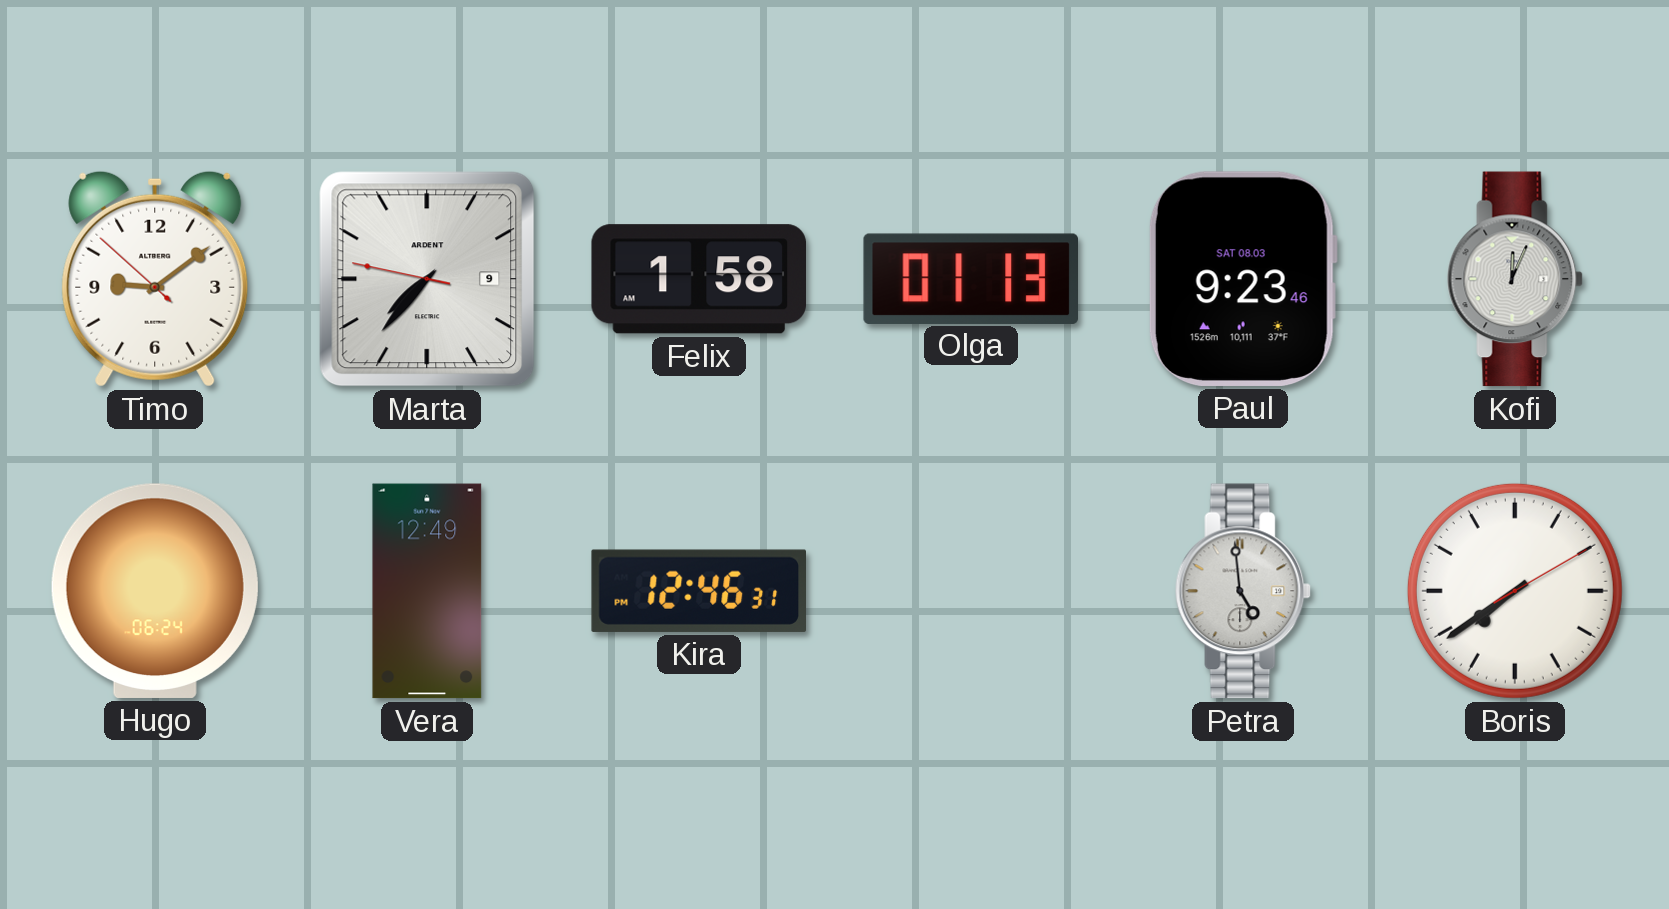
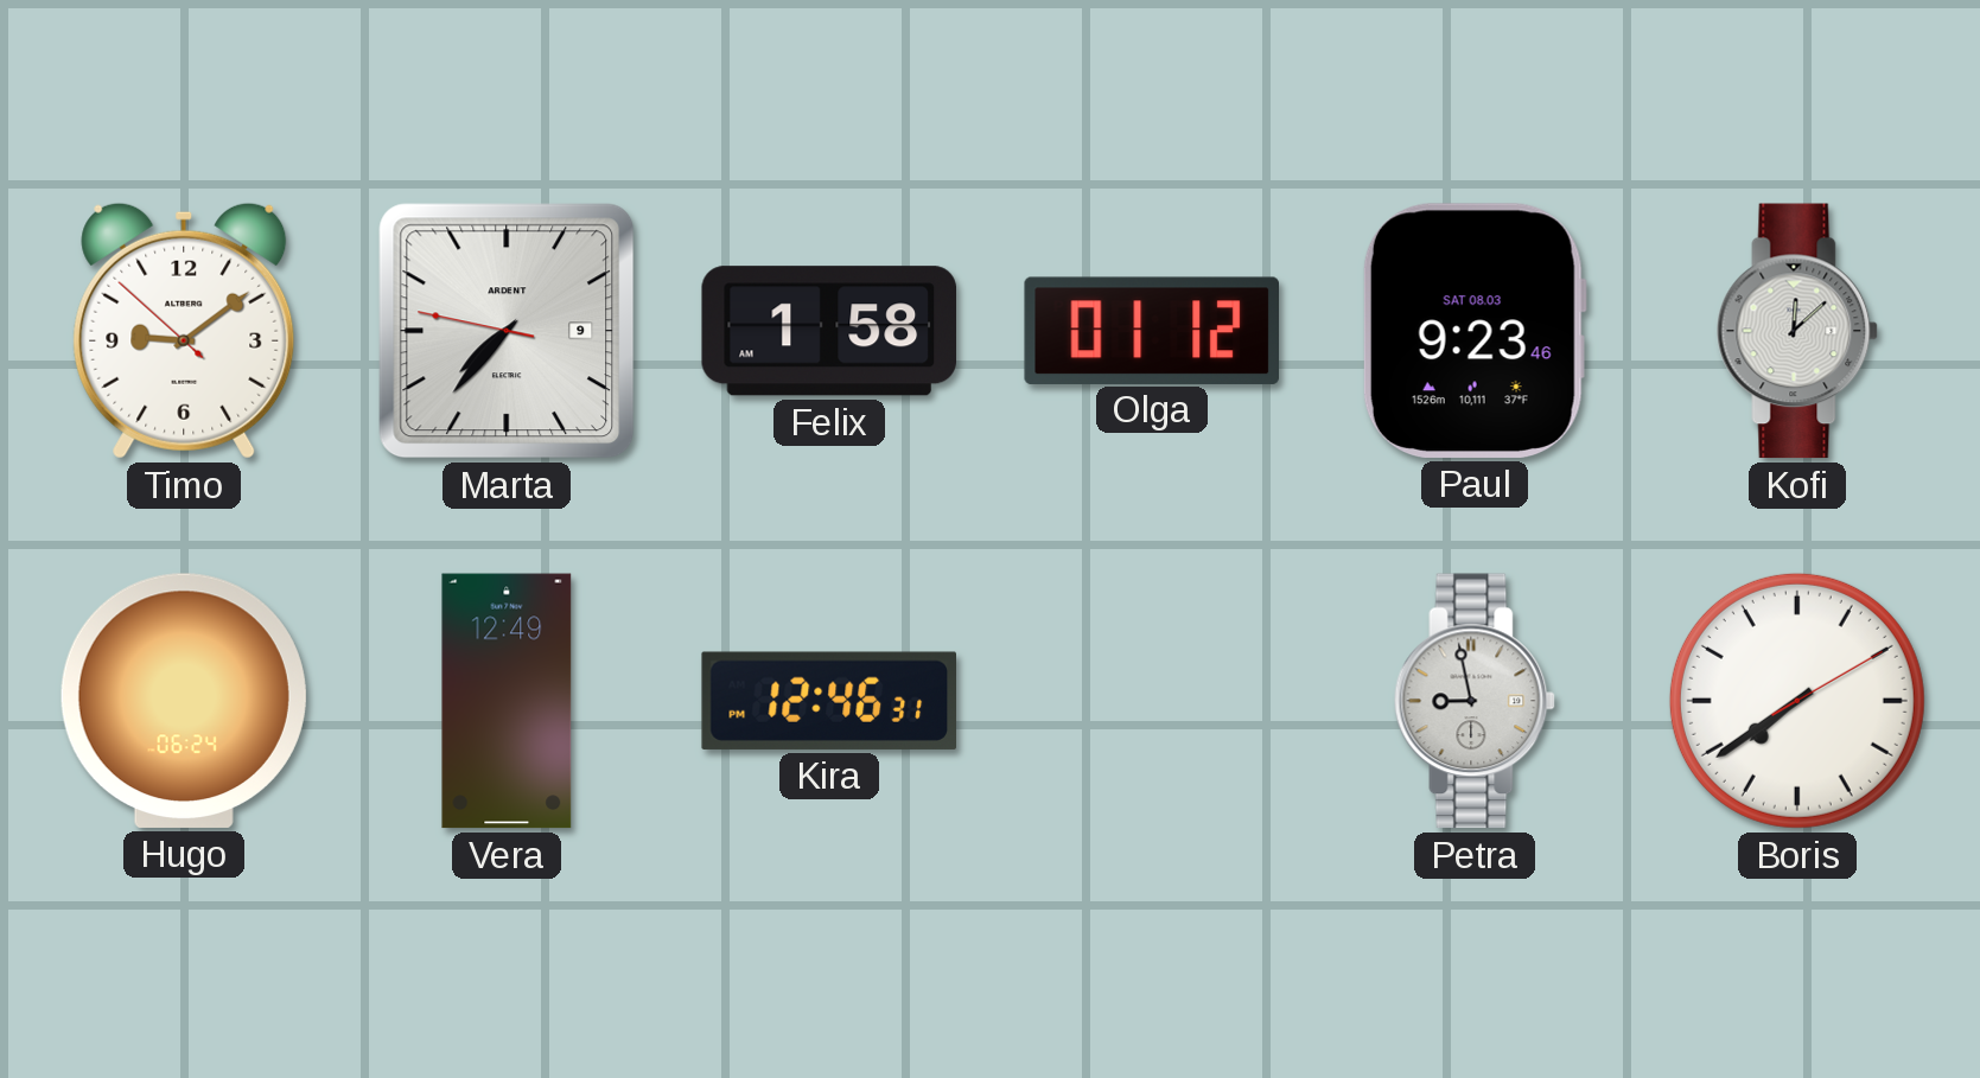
Olga: 01:13 -> 01:12 (1151, 330)
Kofi: 12:04 -> 12:08 (1797, 331)
Petra: 4:59 -> 8:58 (1475, 701)
